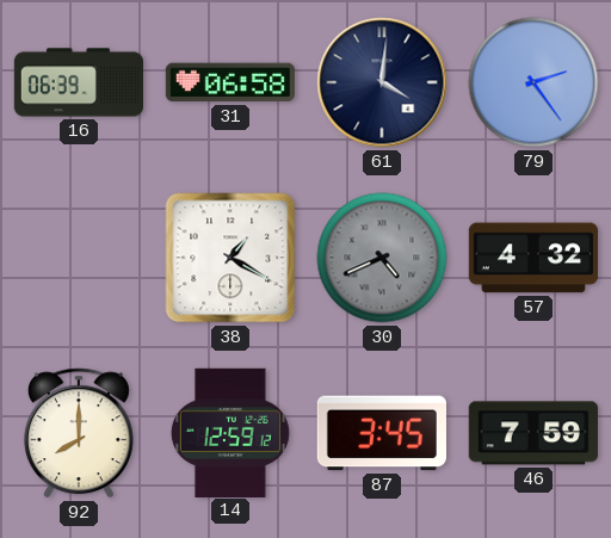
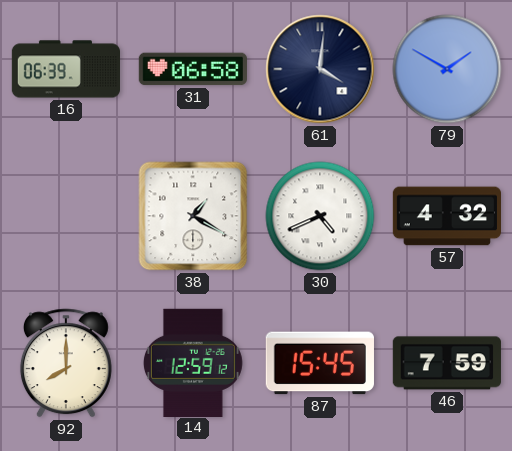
79: 2:24 -> 1:50 (447, 69)
30 dial: grey -> white (320, 216)
87: 3:45 -> 15:45 (320, 363)
